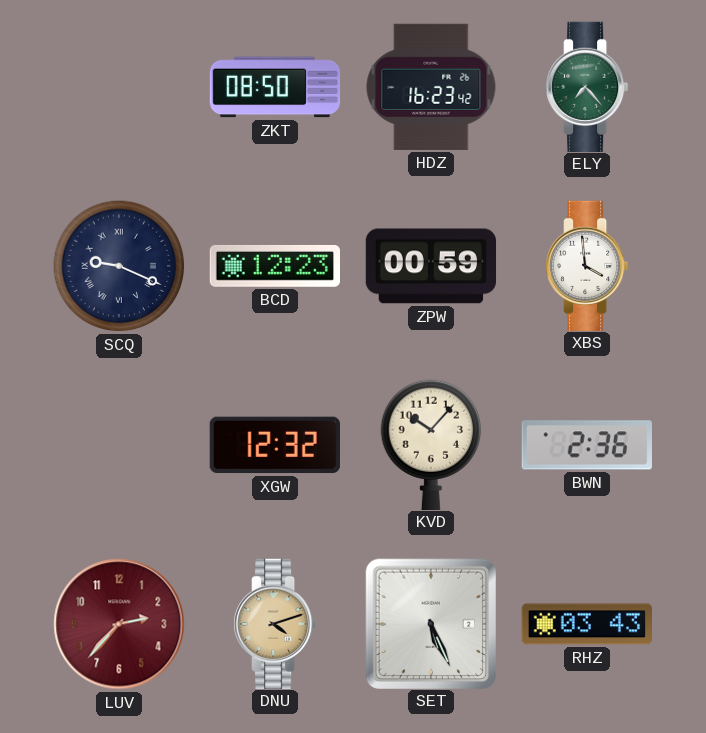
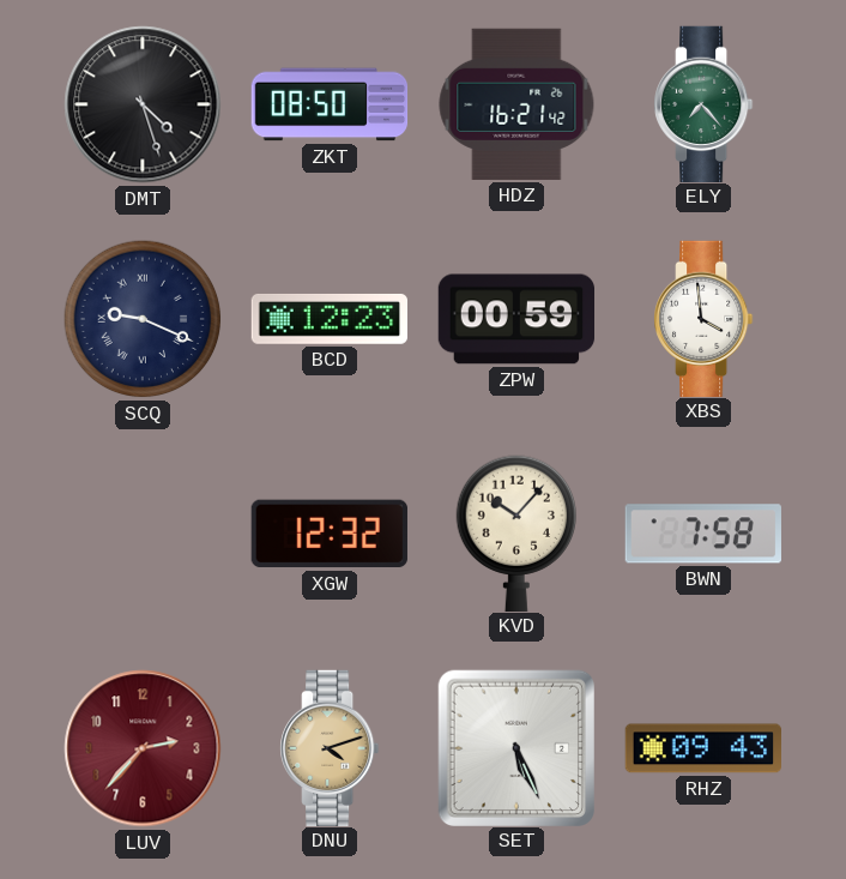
DMT: none -> 4:27 (143, 104)
HDZ: 16:23 -> 16:21 (516, 104)
BWN: 2:36 -> 7:58 (703, 534)
RHZ: 03:43 -> 09:43 (702, 748)
